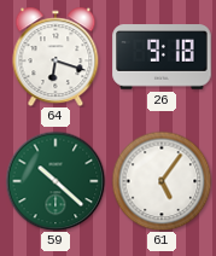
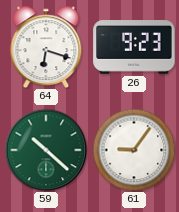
26: 9:18 -> 9:23 (134, 47)
61: 5:06 -> 9:06 (134, 150)
